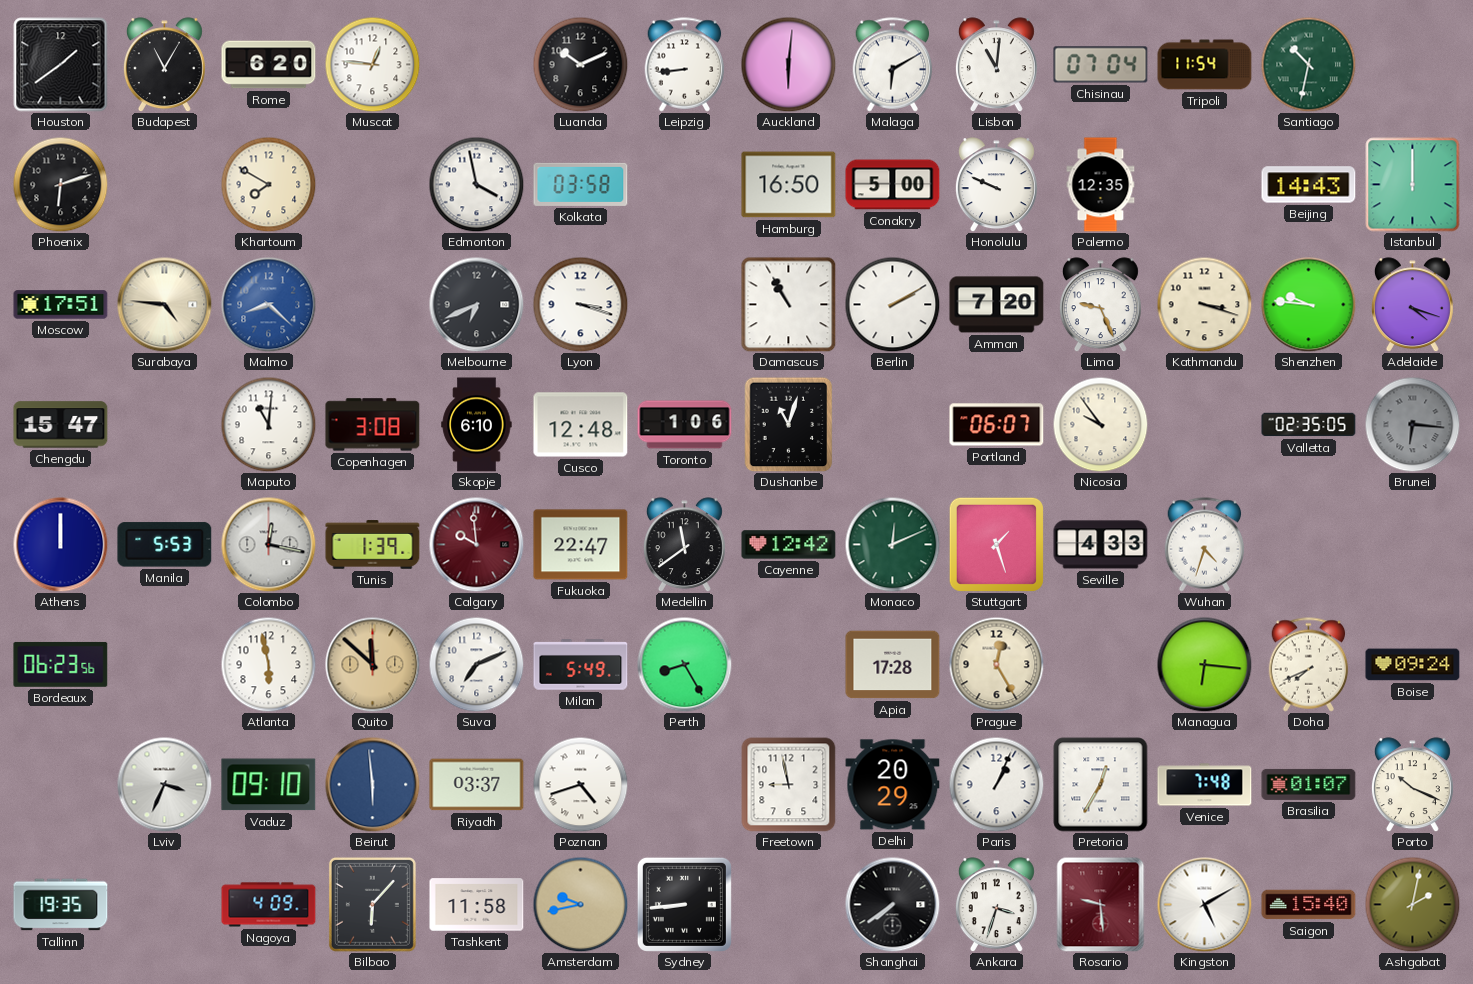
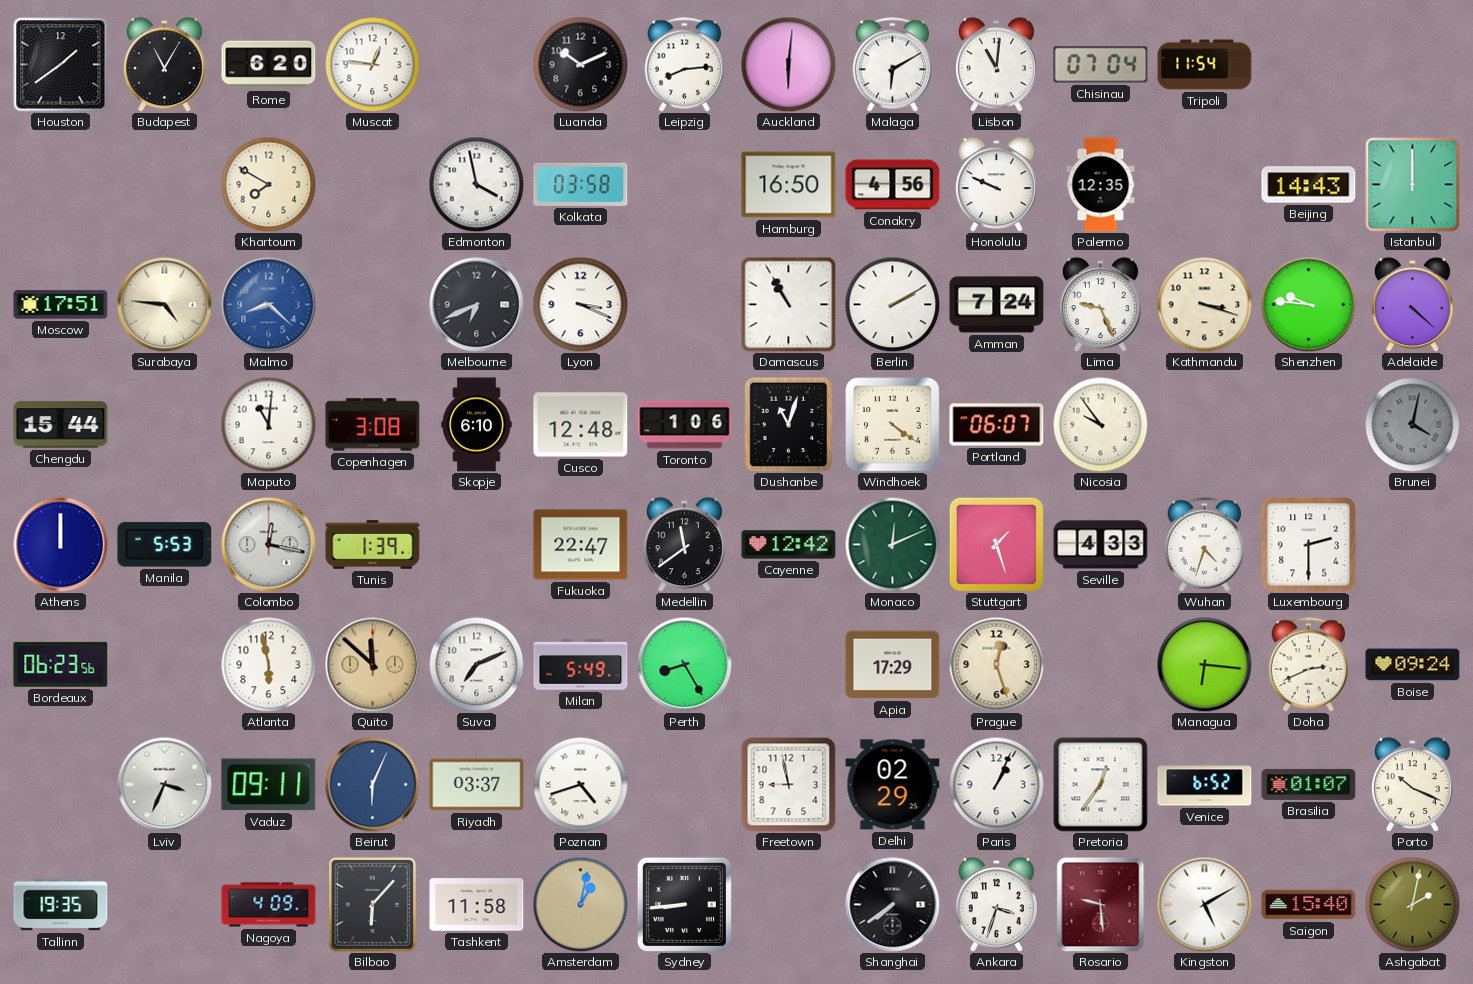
Leipzig: 8:44 -> 8:14 (685, 65)
Santiago: 10:32 -> none (1308, 64)
Phoenix: 6:12 -> none (60, 184)
Conakry: 5:00 -> 4:56 (893, 185)
Lyon: 3:18 -> 3:19 (580, 304)
Amman: 7:20 -> 7:24 (997, 305)
Adelaide: 4:18 -> 4:22 (1412, 305)
Chengdu: 15:47 -> 15:44 (61, 425)
Windhoek: none -> 4:21 (893, 425)
Valletta: 02:35 -> none (1309, 425)
Brunei: 6:16 -> 4:02 (1412, 424)
Calgary: 9:59 -> none (476, 544)
Luxembourg: none -> 2:30 (1309, 545)
Apia: 17:28 -> 17:29 (893, 665)
Prague: 12:25 -> 12:27 (996, 664)
Doha: 7:41 -> 2:41 (1309, 665)
Vaduz: 09:10 -> 09:11 (269, 785)
Beirut: 5:59 -> 6:04 (372, 784)
Delhi: 20:29 -> 02:29 (893, 785)
Pretoria: 12:35 -> 12:36 (1101, 785)
Venice: 7:48 -> 6:52 (1205, 785)
Amsterdam: 9:43 -> 1:02 (580, 904)
